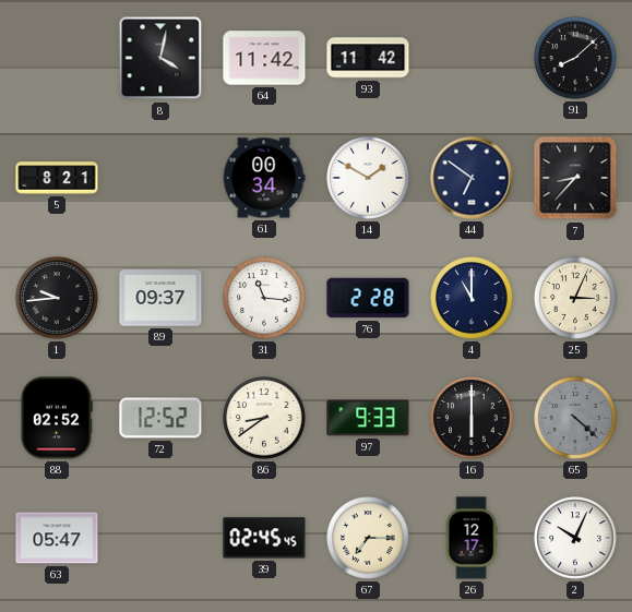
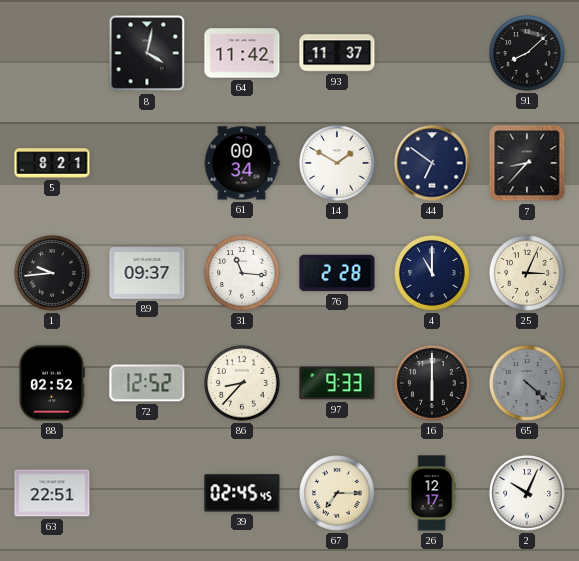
93: 11:42 -> 11:37 (337, 53)
86: 8:39 -> 8:37 (242, 383)
63: 05:47 -> 22:51 (52, 493)
